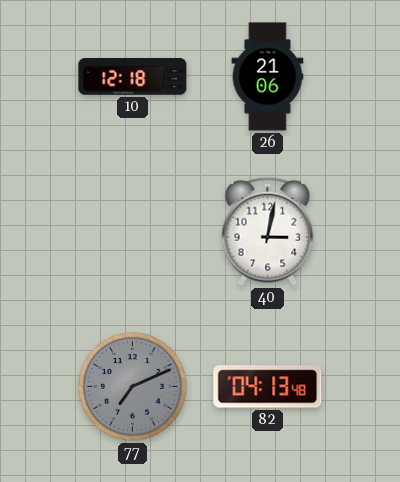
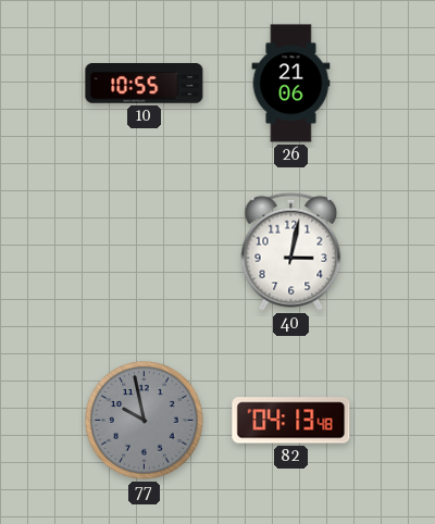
10: 12:18 -> 10:55 (145, 84)
77: 7:11 -> 9:58 (145, 421)
